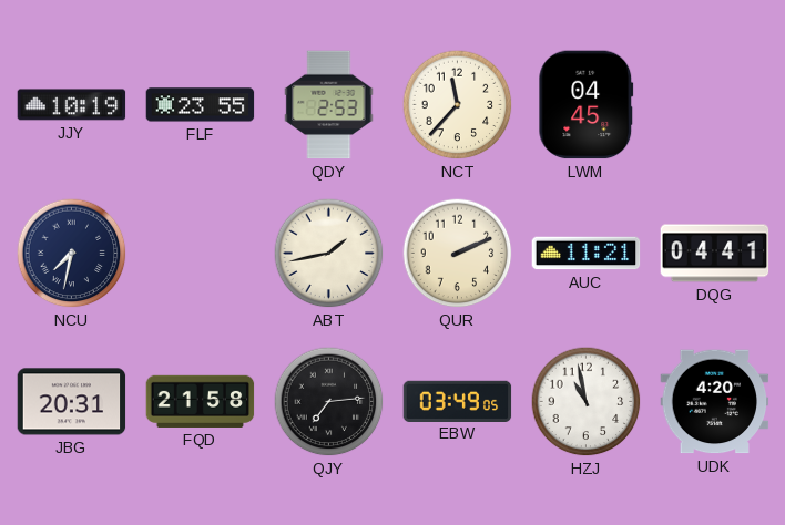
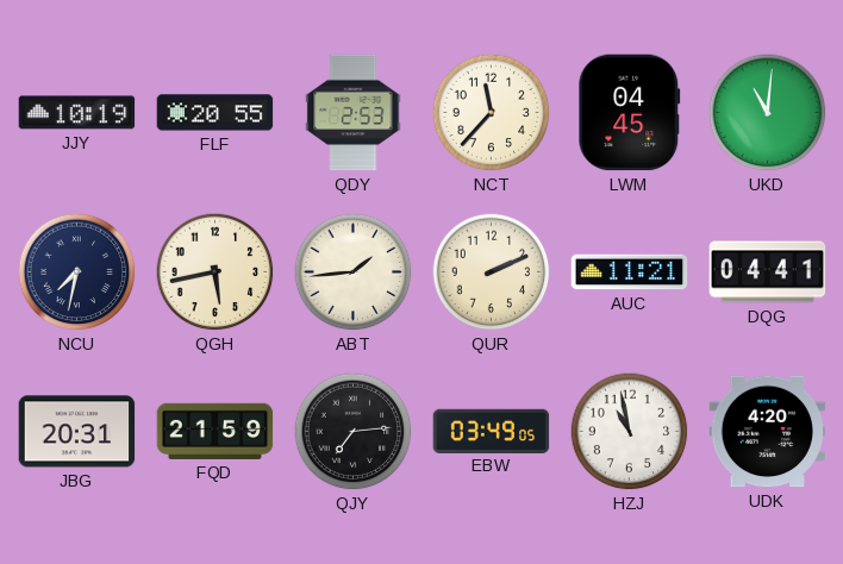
FLF: 23:55 -> 20:55 (216, 113)
UKD: none -> 11:01 (768, 113)
QGH: none -> 5:43 (216, 272)
ABT: 1:43 -> 1:44 (354, 272)
FQD: 21:58 -> 21:59 (216, 431)
